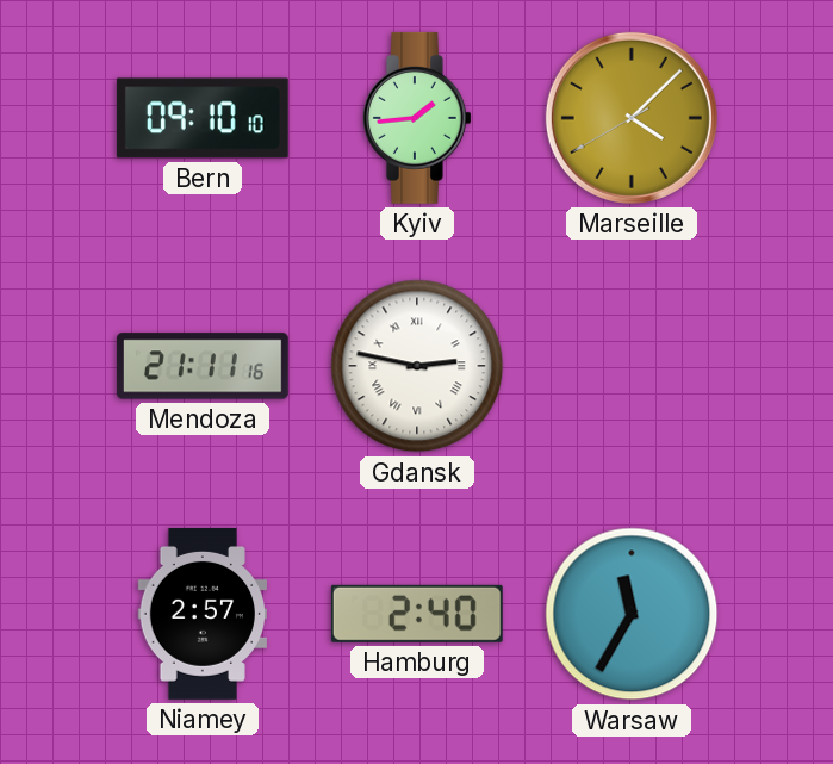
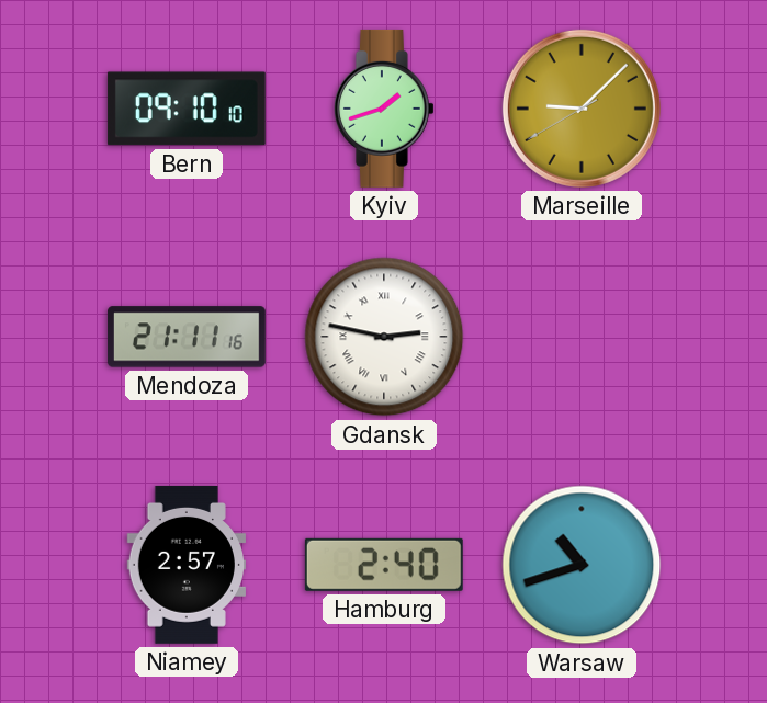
Kyiv: 1:44 -> 1:42 (384, 109)
Marseille: 4:07 -> 9:07 (582, 109)
Warsaw: 11:35 -> 10:42 (582, 565)
